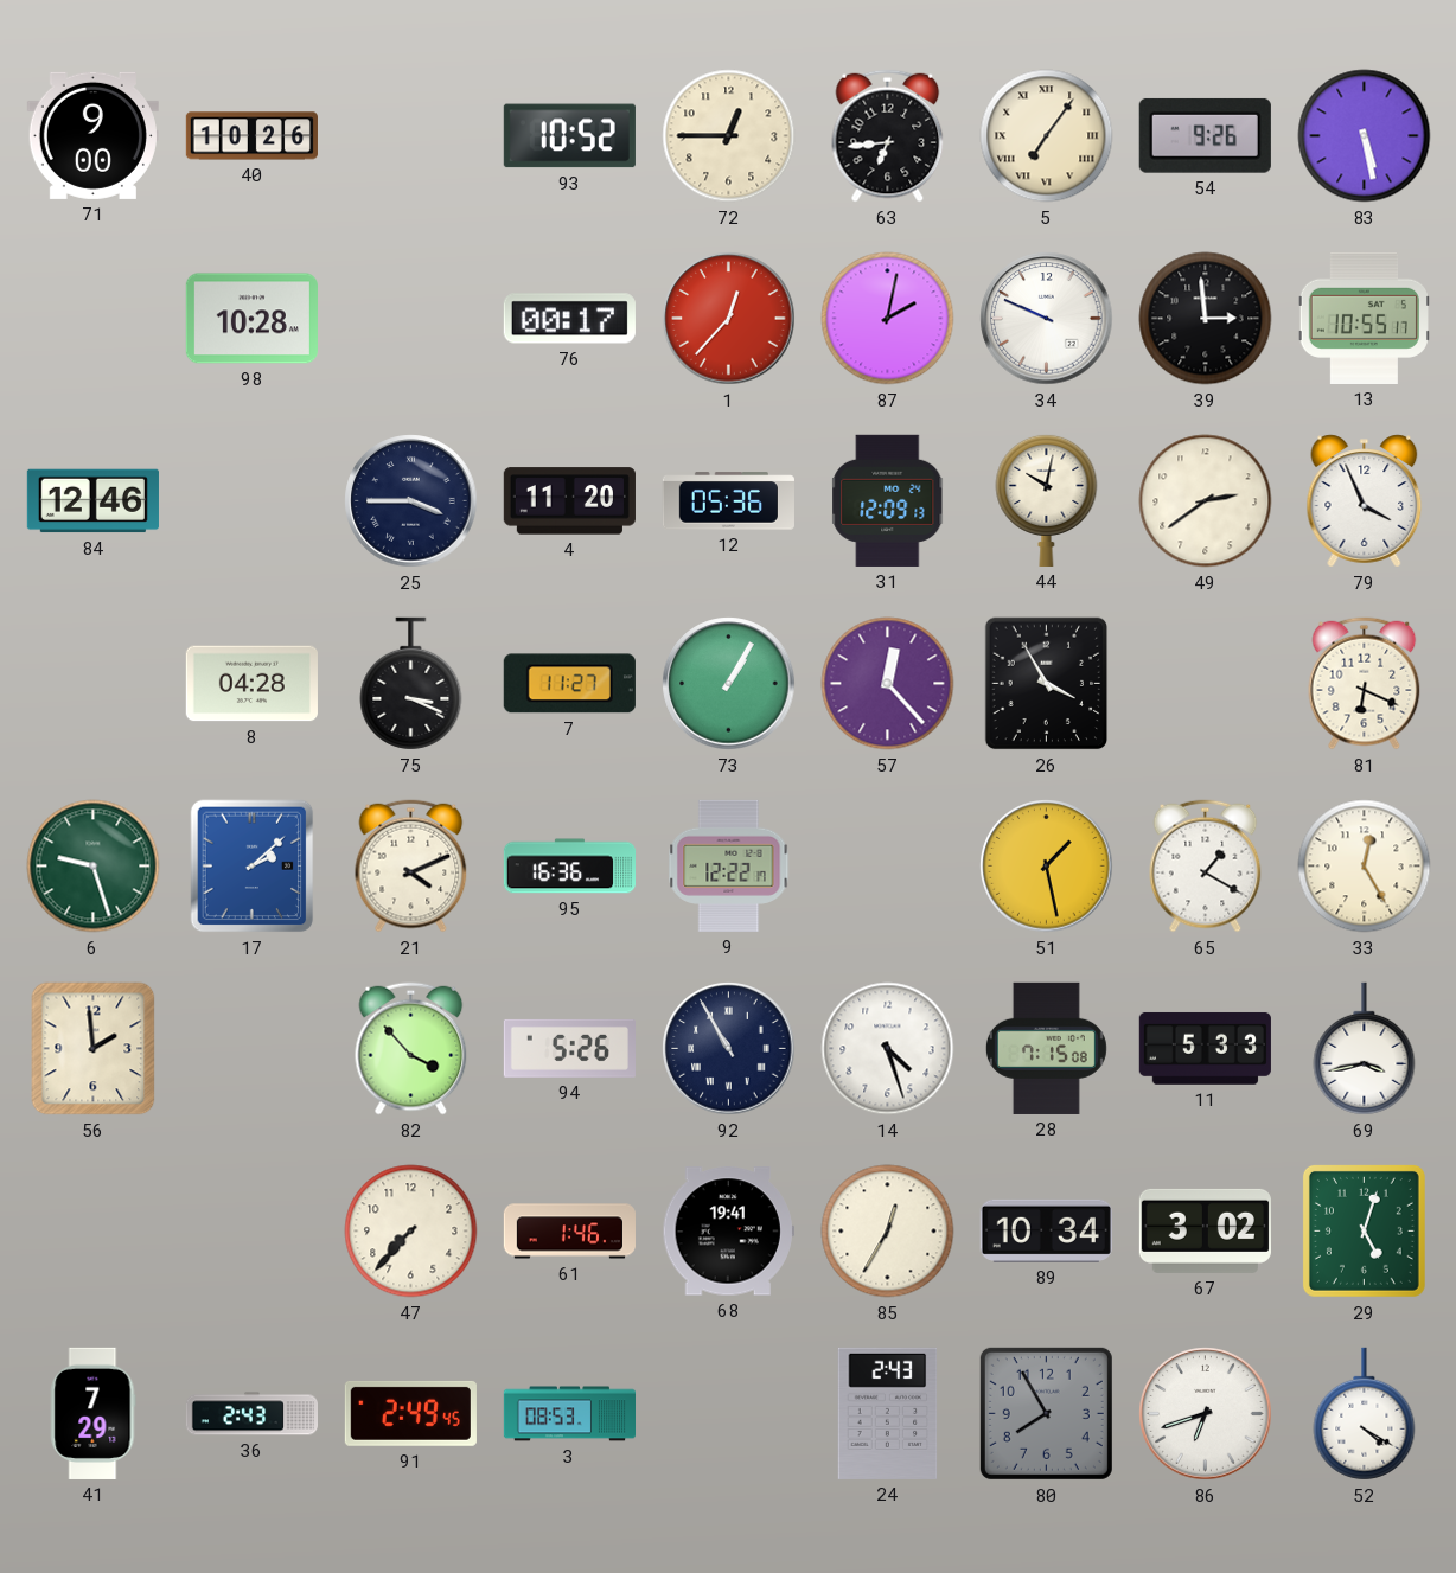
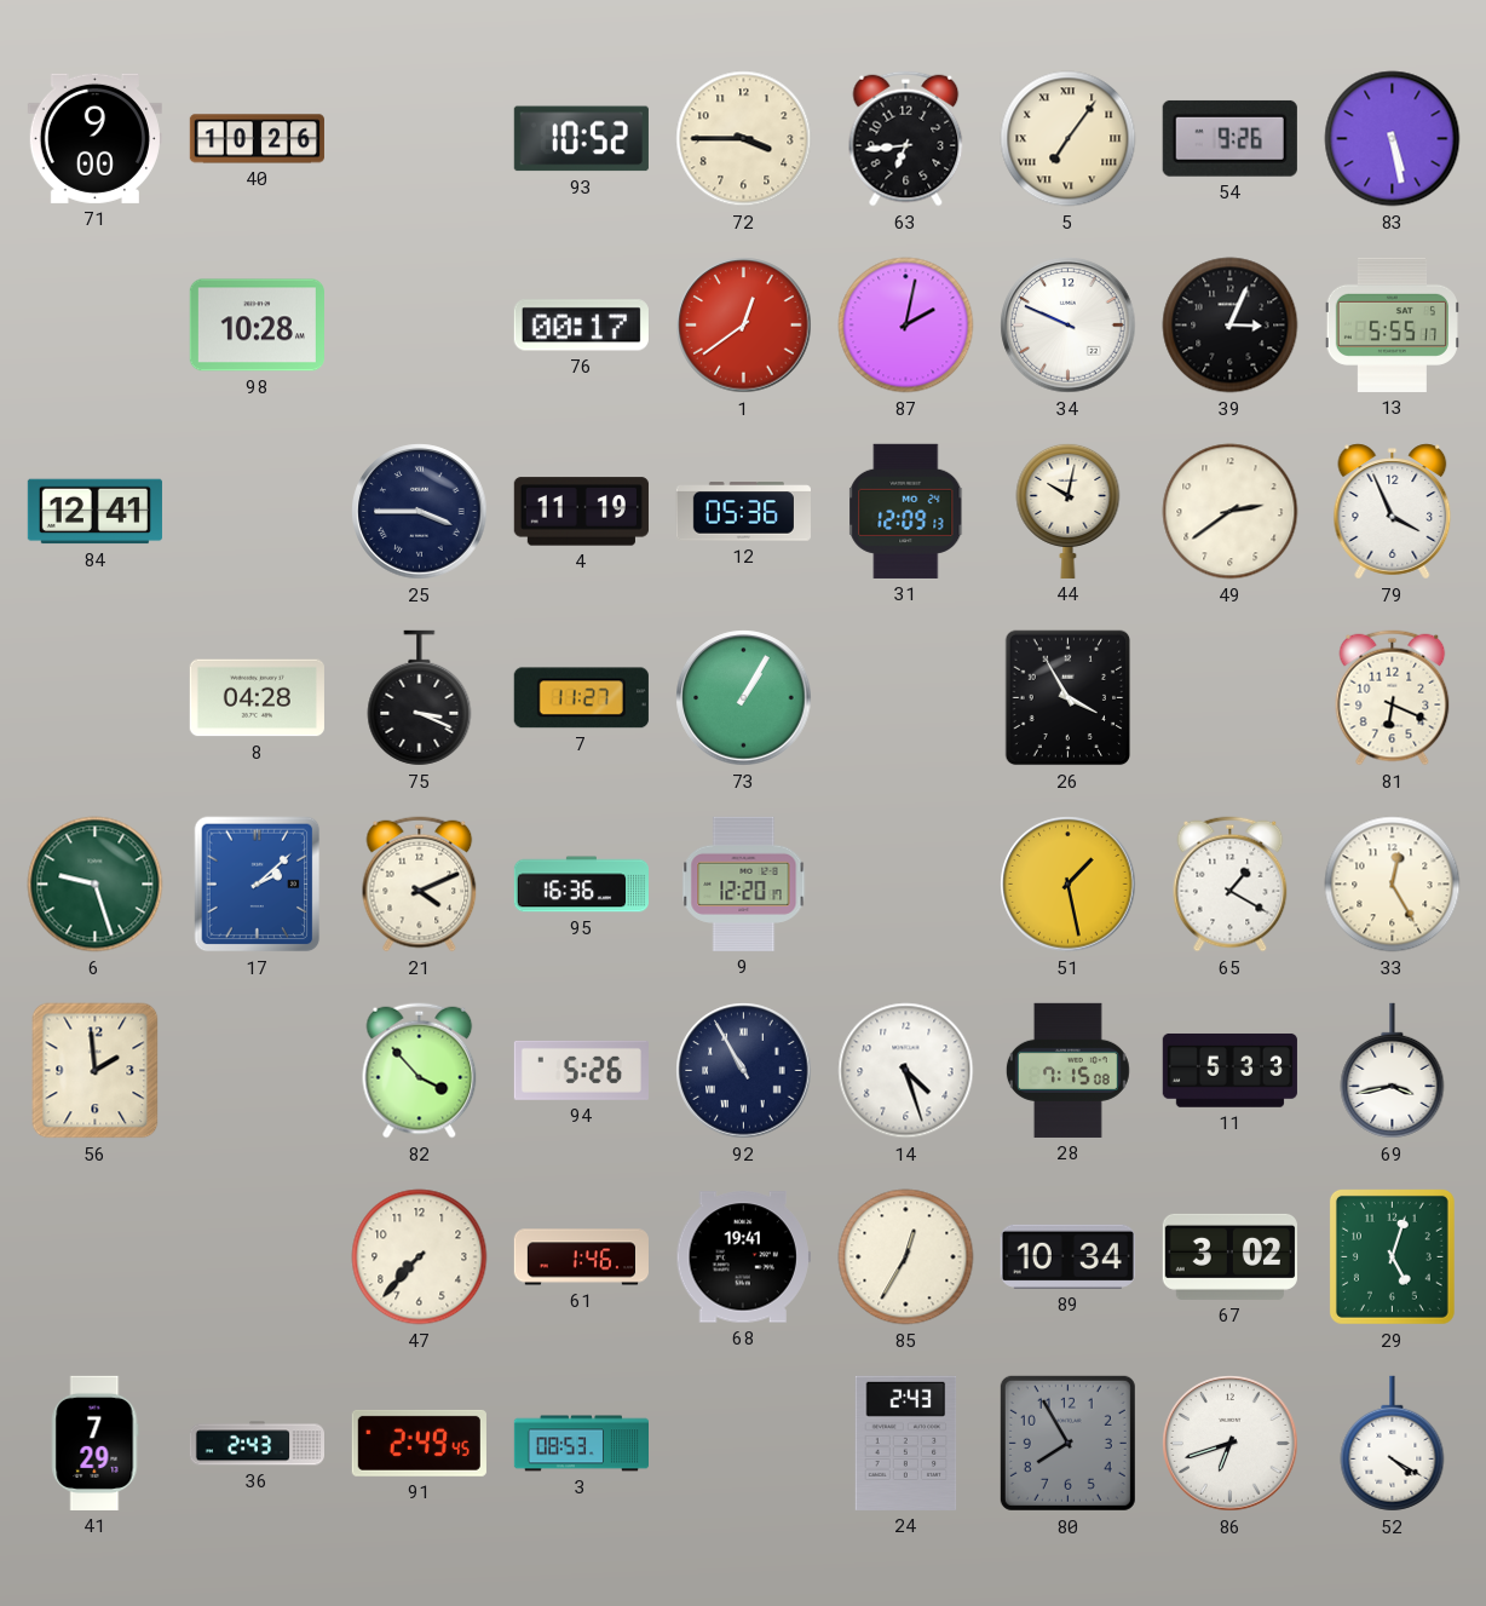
72: 12:45 -> 3:45 (744, 139)
1: 12:37 -> 12:39 (744, 326)
39: 2:59 -> 3:04 (1231, 326)
13: 10:55 -> 5:55 (1392, 324)
84: 12:46 -> 12:41 (94, 512)
4: 11:20 -> 11:19 (581, 512)
57: 12:23 -> none (888, 684)
9: 12:22 -> 12:20 (744, 883)
